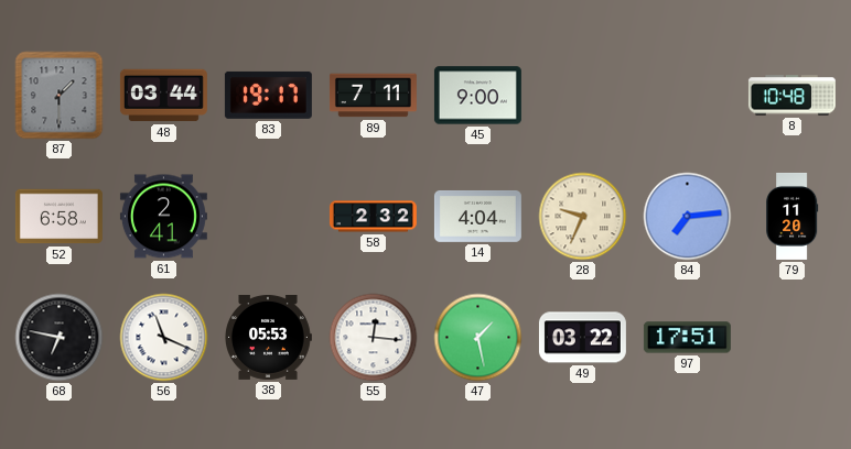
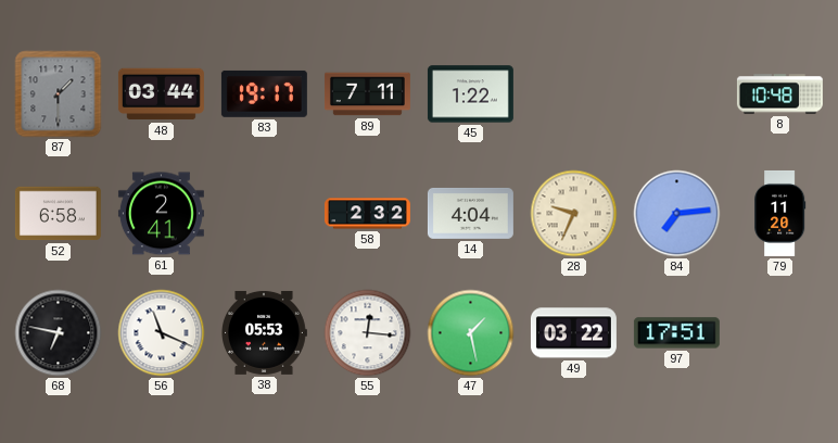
45: 9:00 -> 1:22 (470, 94)
